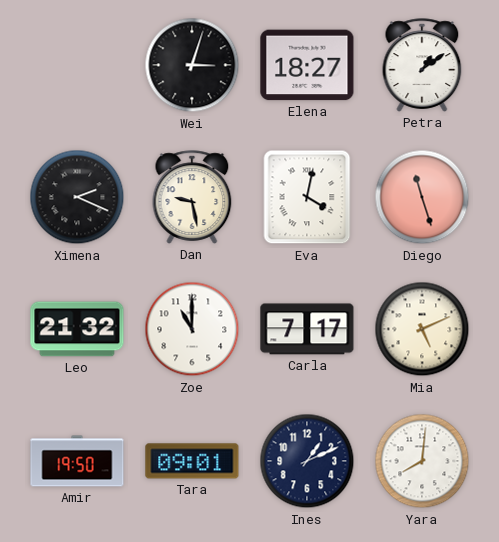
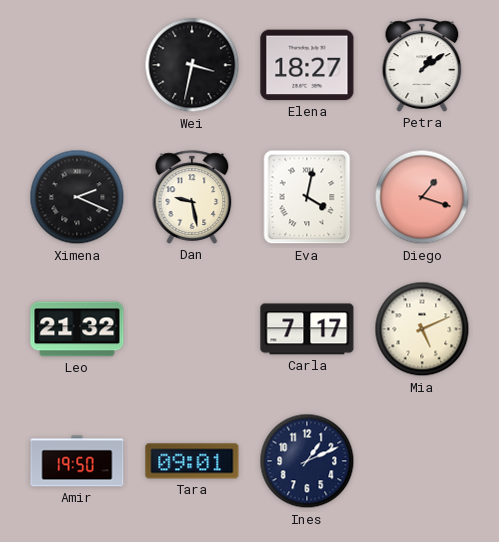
Wei: 3:03 -> 3:32 (192, 65)
Diego: 11:27 -> 1:18 (422, 197)
Zoe: 11:00 -> none (192, 329)
Yara: 8:01 -> none (422, 461)
